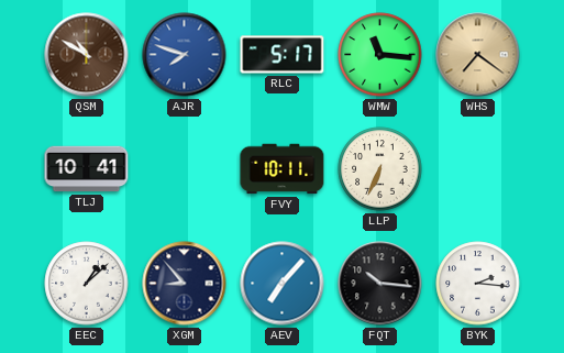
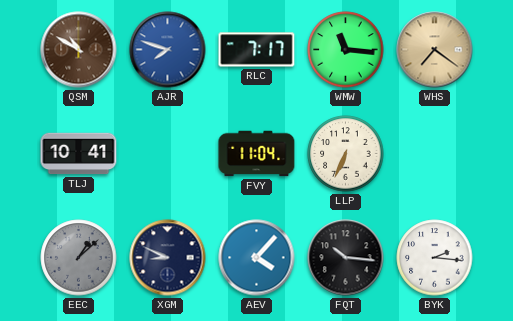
RLC: 5:17 -> 7:17 (257, 50)
FVY: 10:11 -> 11:04 (257, 154)
EEC dial: white -> grey (79, 258)
XGM: 8:53 -> 8:49 (168, 258)
AEV: 7:07 -> 4:07 (257, 258)
